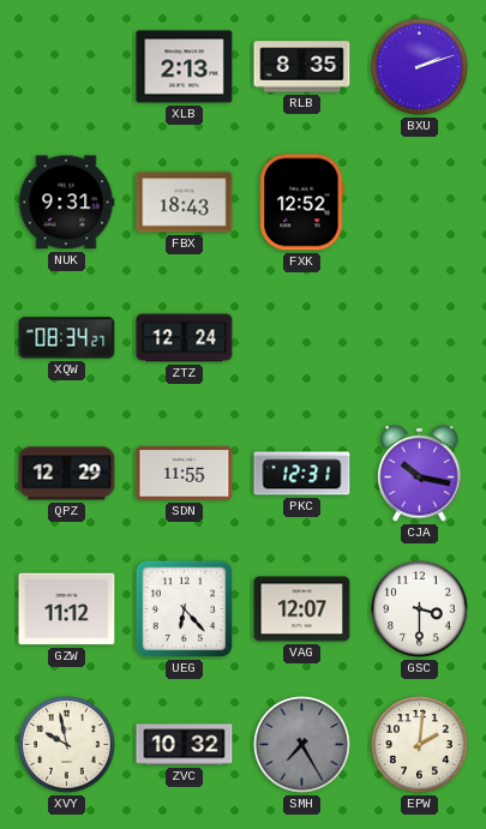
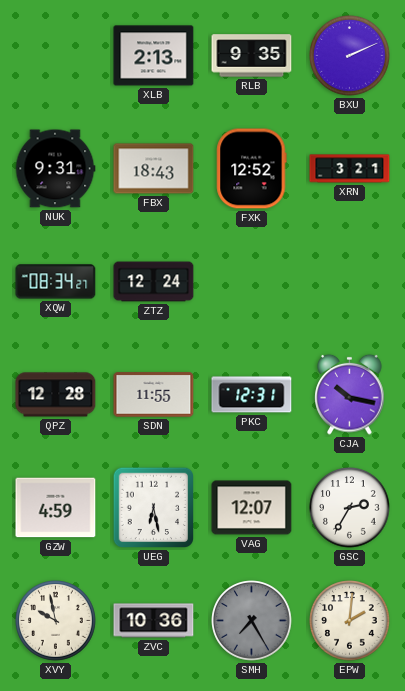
RLB: 8:35 -> 9:35 (252, 56)
BXU: 2:12 -> 2:11 (350, 56)
XRN: none -> 3:21 (350, 169)
QPZ: 12:29 -> 12:28 (56, 395)
GZW: 11:12 -> 4:59 (56, 508)
UEG: 6:23 -> 6:28 (154, 508)
GSC: 3:30 -> 2:35 (350, 508)
ZVC: 10:32 -> 10:36 (154, 621)
